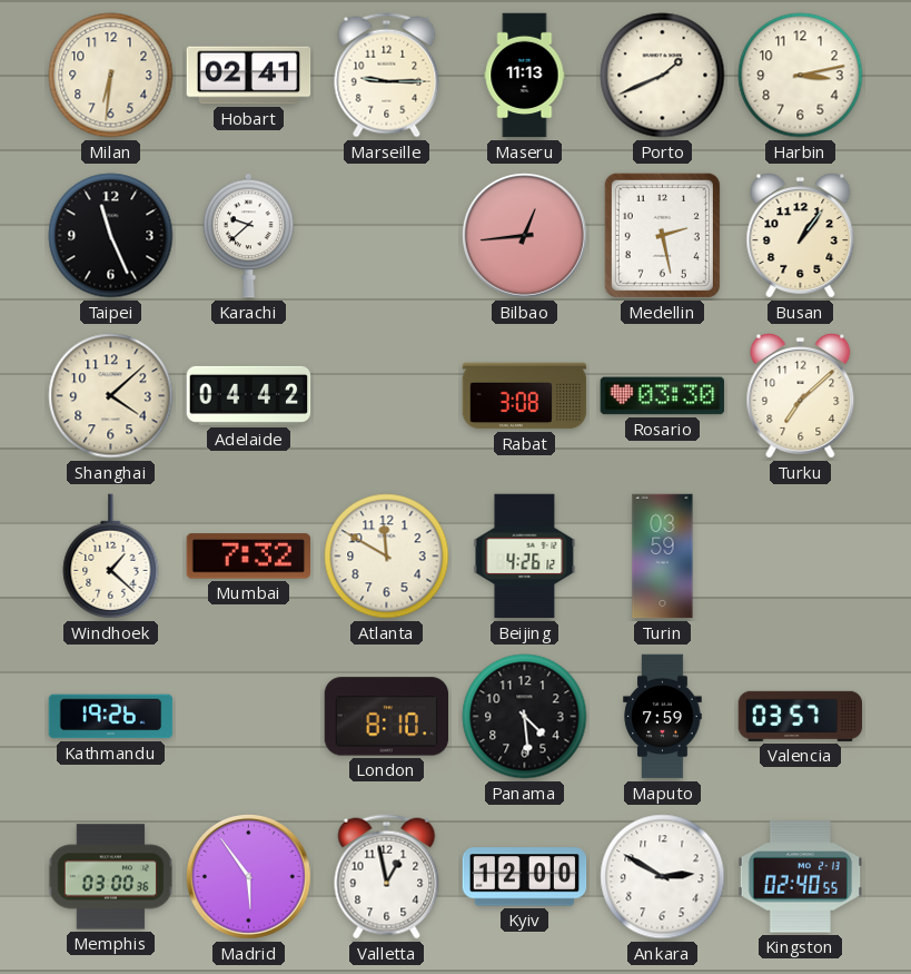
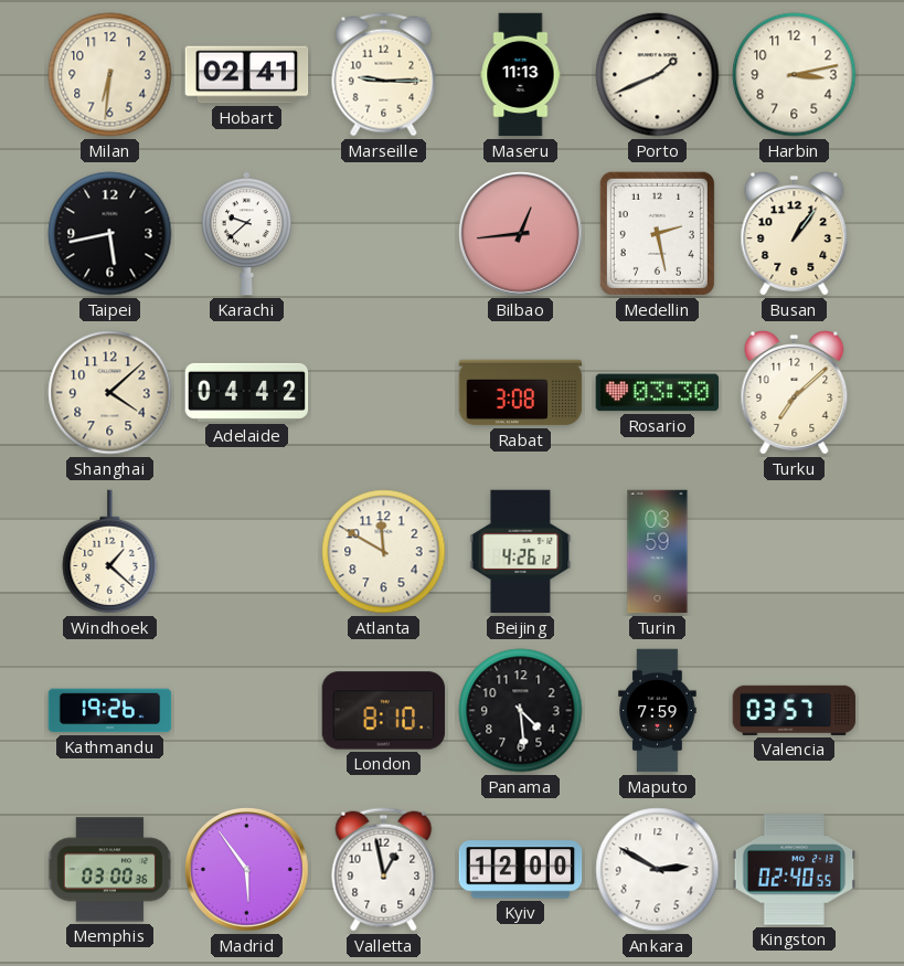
Taipei: 11:26 -> 5:43 (110, 234)
Mumbai: 7:32 -> none (249, 557)
